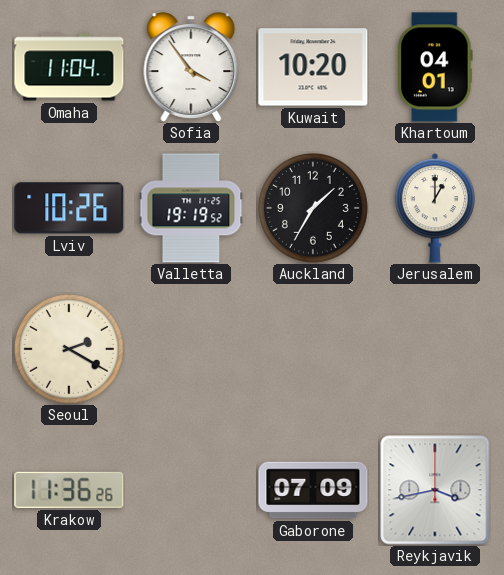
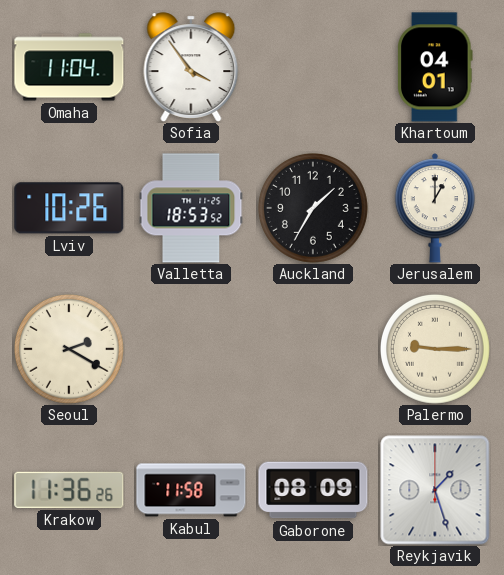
Kuwait: 10:20 -> none (313, 67)
Valletta: 19:19 -> 18:53 (191, 208)
Palermo: none -> 9:15 (435, 349)
Kabul: none -> 11:58 (191, 490)
Gaborone: 07:09 -> 08:09 (313, 490)
Reykjavik: 3:43 -> 1:27 (435, 490)
